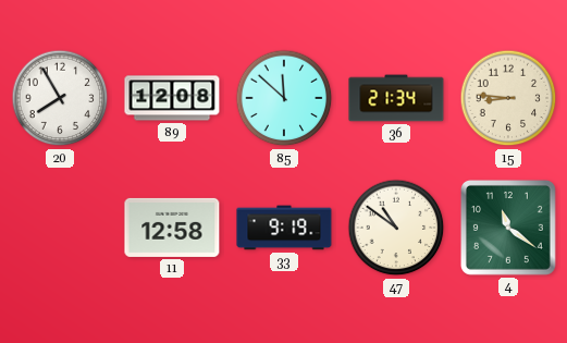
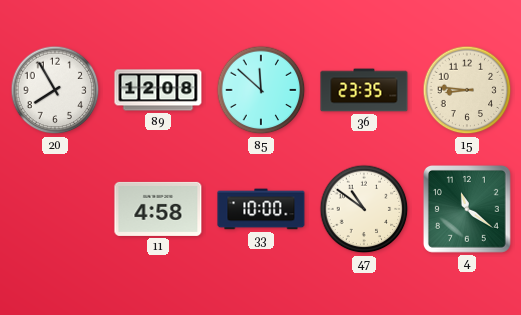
36: 21:34 -> 23:35 (364, 90)
11: 12:58 -> 4:58 (158, 209)
33: 9:19 -> 10:00 (261, 209)
